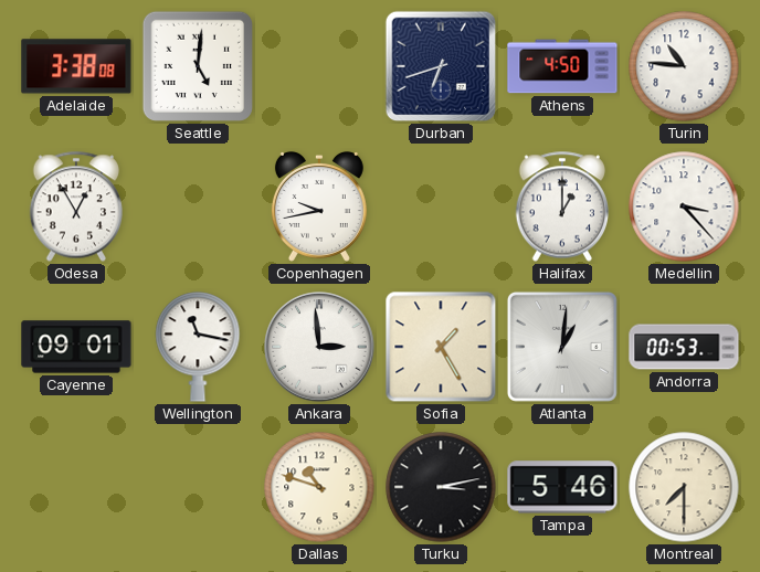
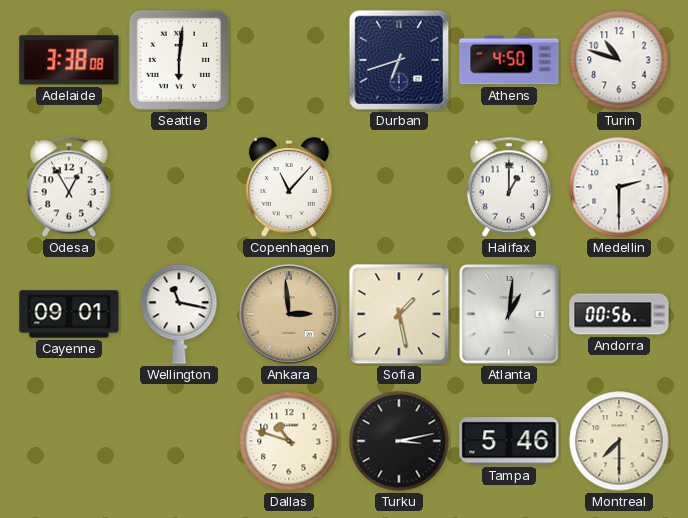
Seattle: 5:01 -> 6:01 (179, 60)
Turin: 10:46 -> 10:48 (619, 60)
Copenhagen: 9:43 -> 11:07 (289, 187)
Medellin: 3:23 -> 2:30 (619, 187)
Ankara dial: white -> champagne (289, 314)
Sofia: 1:25 -> 1:28 (399, 314)
Andorra: 00:53 -> 00:56 (619, 314)
